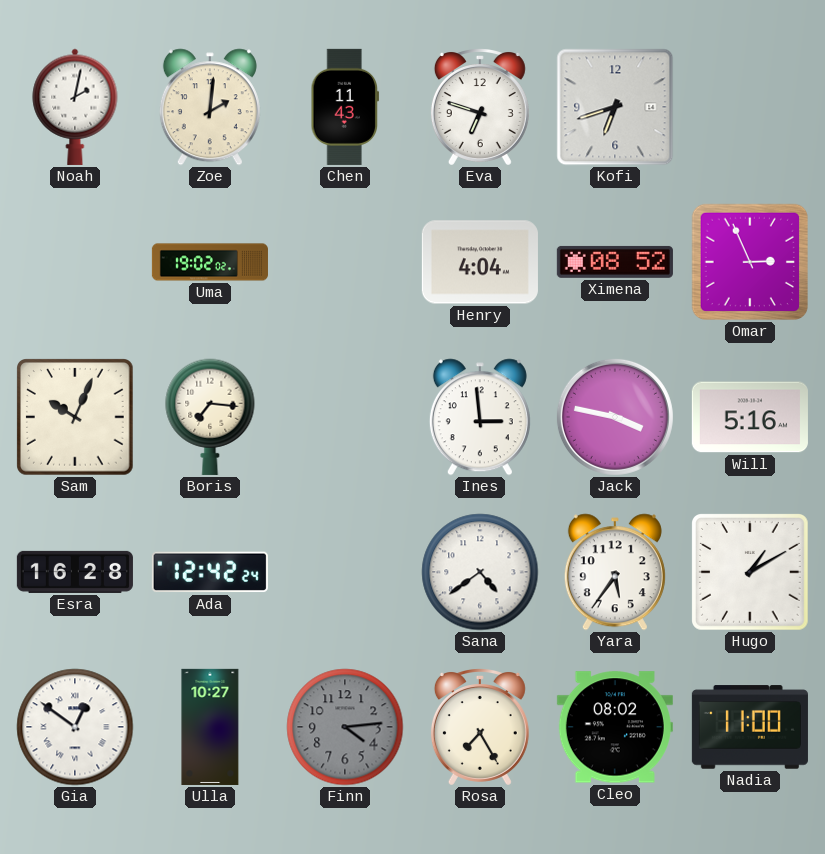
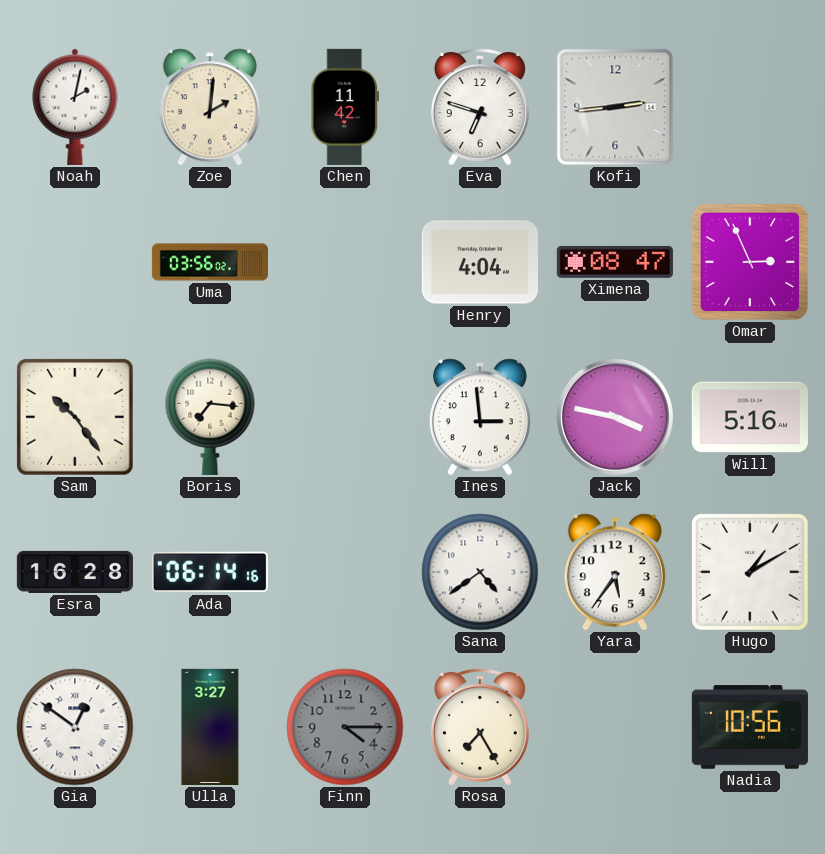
Chen: 11:43 -> 11:42 (345, 107)
Kofi: 6:42 -> 2:44 (615, 107)
Uma: 19:02 -> 03:56 (209, 262)
Ximena: 08:52 -> 08:47 (615, 262)
Sam: 10:04 -> 10:24 (76, 418)
Ada: 12:42 -> 06:14 (210, 572)
Ulla: 10:27 -> 3:27 (210, 727)
Finn: 4:14 -> 4:15 (345, 727)
Cleo: 08:02 -> none (615, 727)
Nadia: 11:00 -> 10:56 (750, 727)
